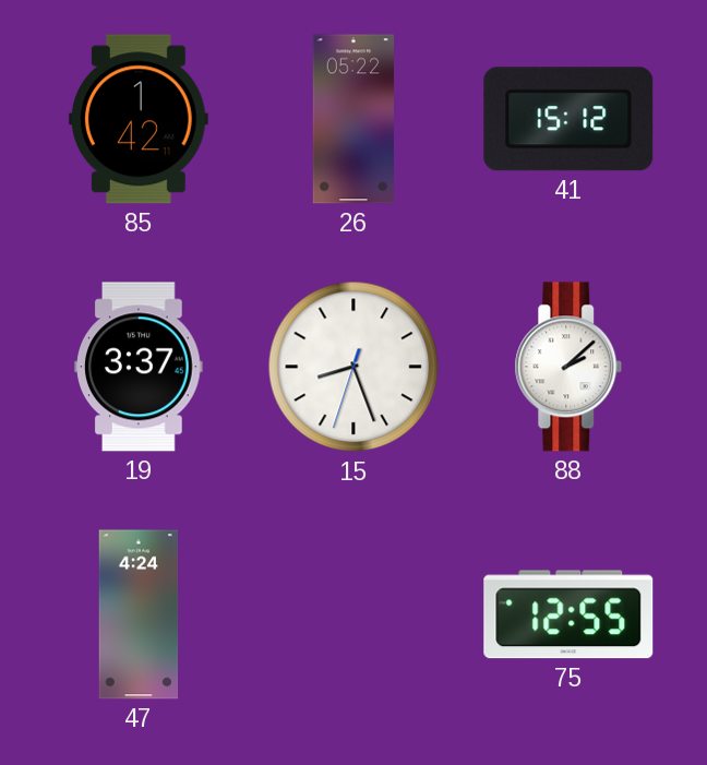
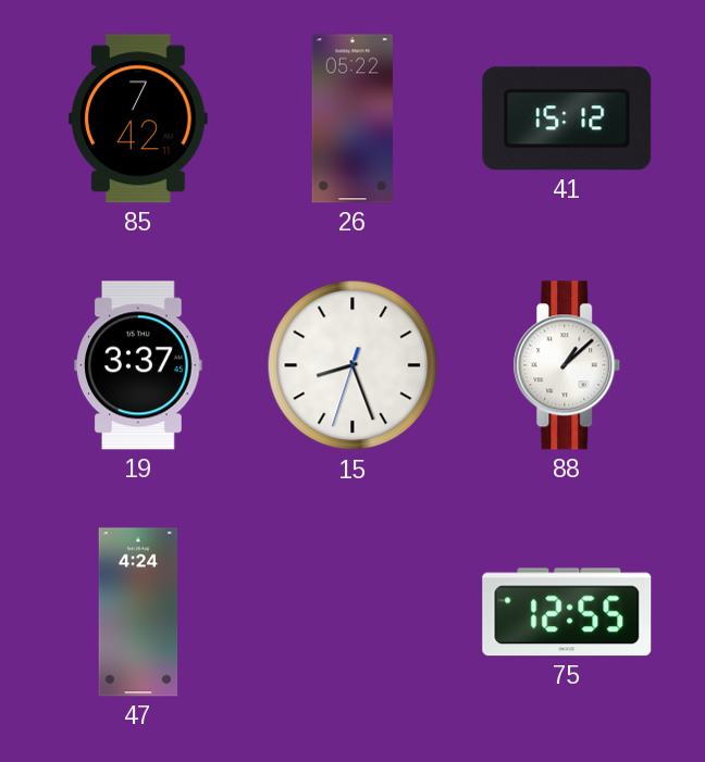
85: 1:42 -> 7:42 (138, 118)
88: 2:08 -> 1:08 (567, 365)
